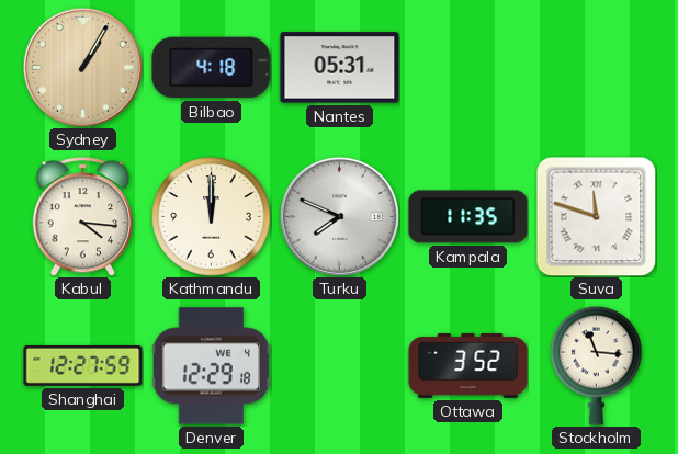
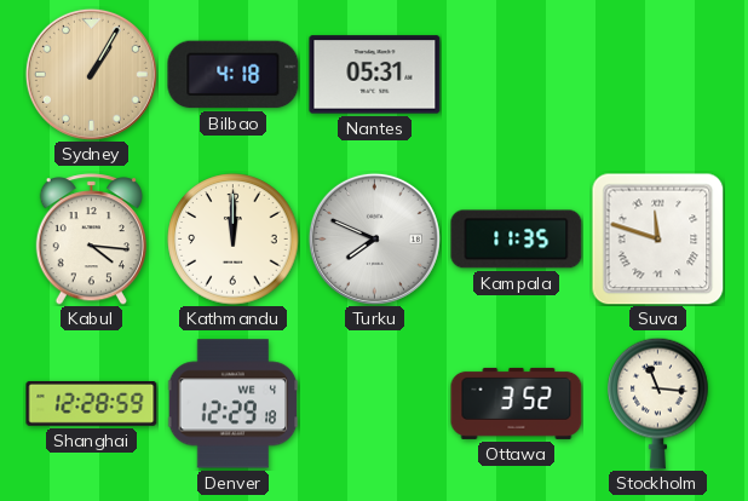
Shanghai: 12:27 -> 12:28 (92, 403)
